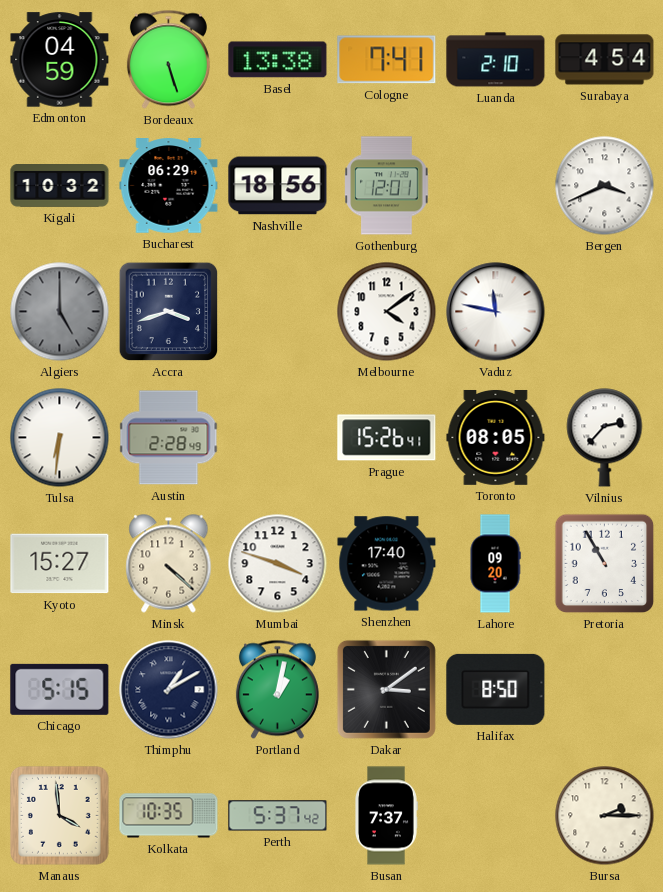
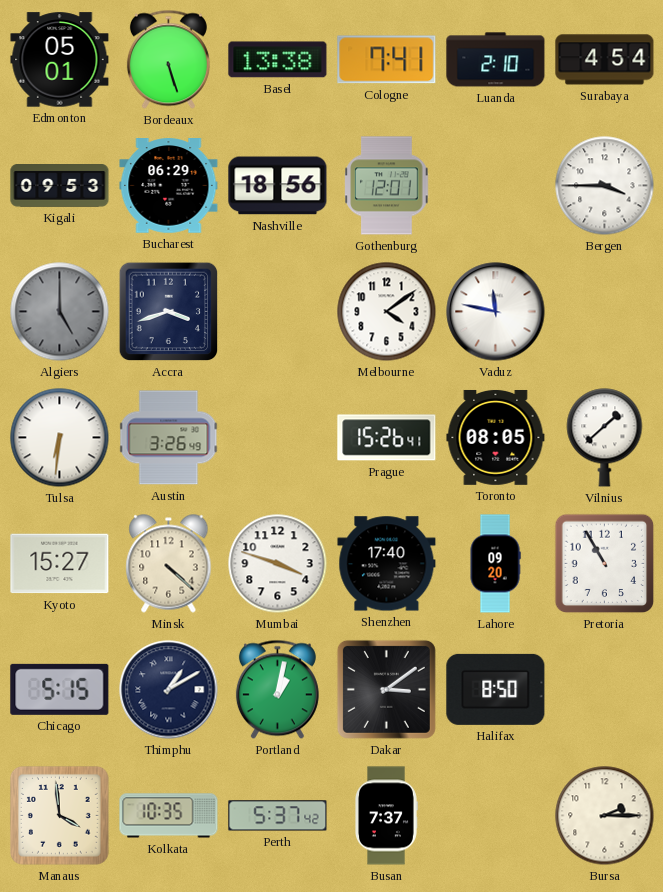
Edmonton: 04:59 -> 05:01 (60, 60)
Kigali: 10:32 -> 09:53 (60, 186)
Bergen: 3:41 -> 3:45 (605, 186)
Austin: 2:28 -> 3:26 (169, 438)
Vilnius: 2:37 -> 1:38 (605, 438)
